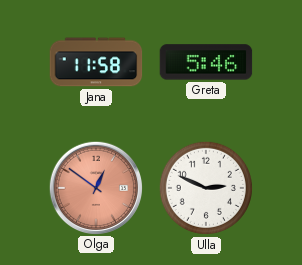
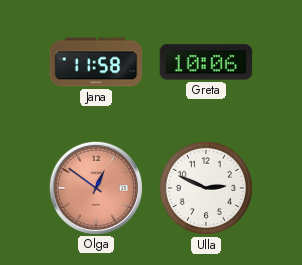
Greta: 5:46 -> 10:06 (206, 62)
